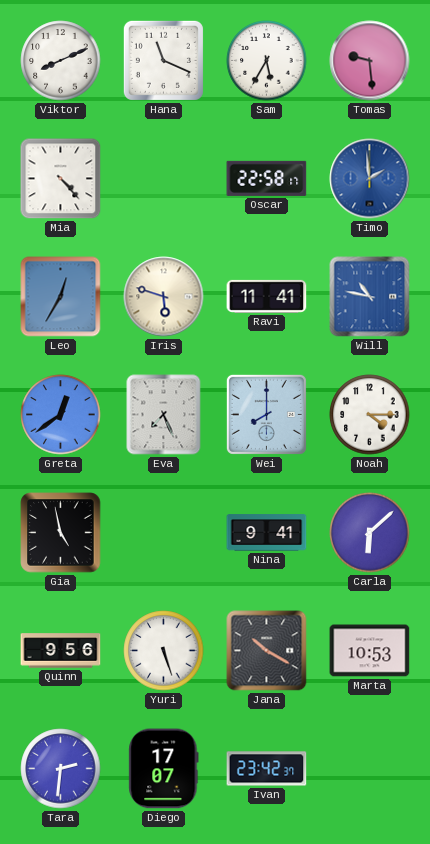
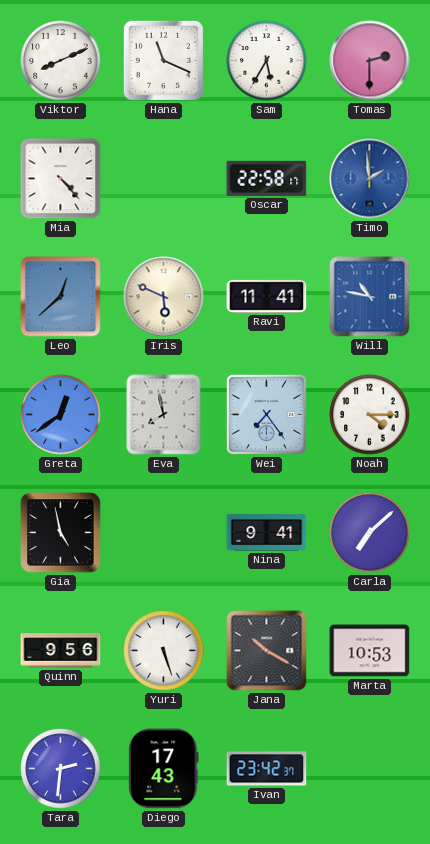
Tomas: 9:29 -> 2:30 (370, 61)
Leo: 12:35 -> 12:38 (61, 297)
Iris: 5:48 -> 5:49 (164, 297)
Eva: 7:26 -> 7:58 (164, 415)
Wei: 8:00 -> 7:24 (266, 414)
Carla: 6:08 -> 7:08 (370, 533)
Diego: 17:07 -> 17:43 (164, 769)
